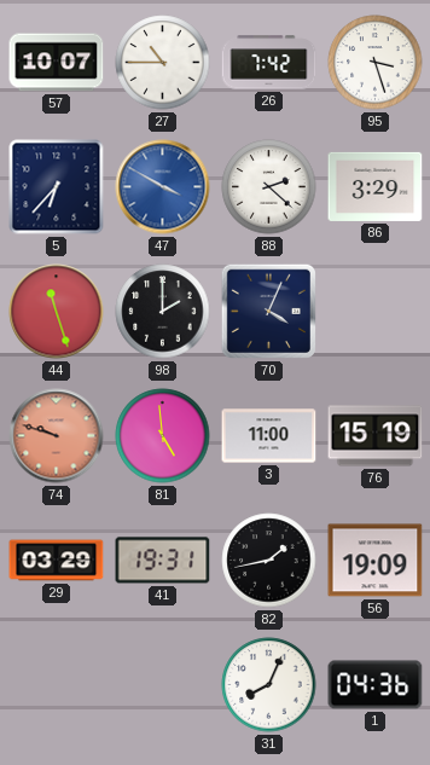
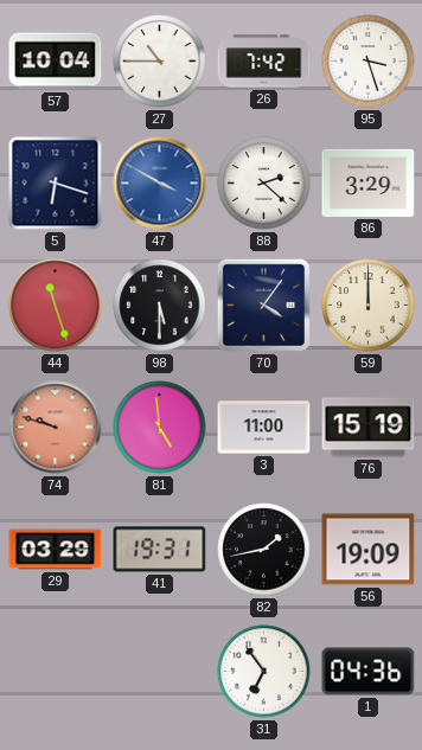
57: 10:07 -> 10:04 (56, 62)
5: 6:37 -> 6:18 (56, 184)
98: 2:00 -> 5:30 (160, 306)
70: 4:04 -> 4:06 (263, 305)
59: none -> 12:00 (369, 306)
31: 8:04 -> 6:54 (264, 672)
